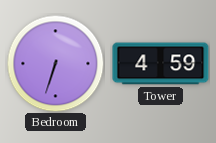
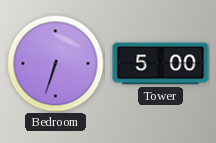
Tower: 4:59 -> 5:00 (161, 64)
